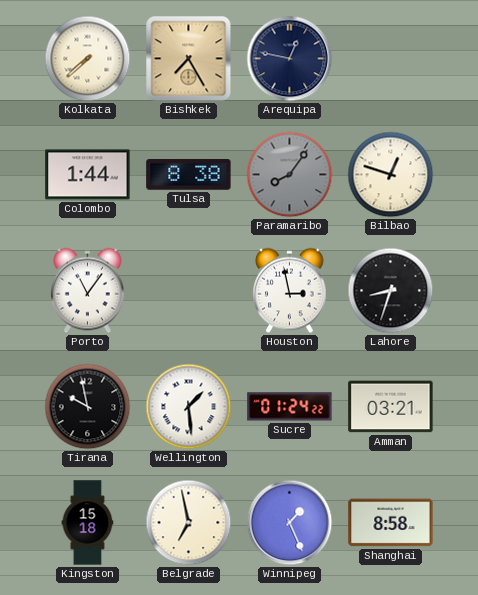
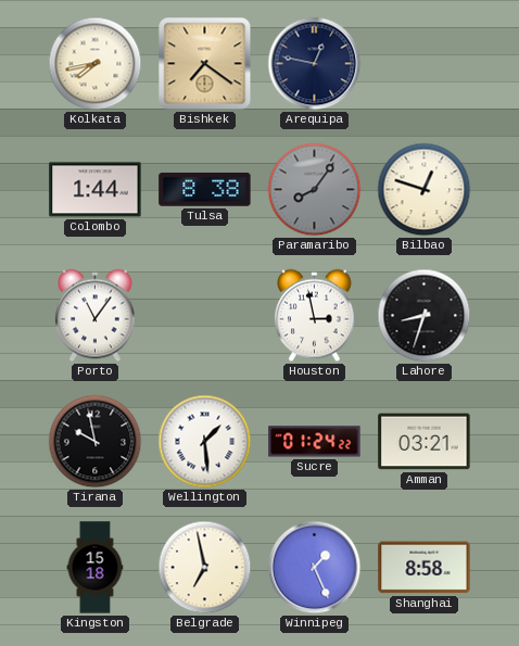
Kolkata: 7:38 -> 7:43 (96, 64)
Bishkek: 7:25 -> 7:21 (205, 64)
